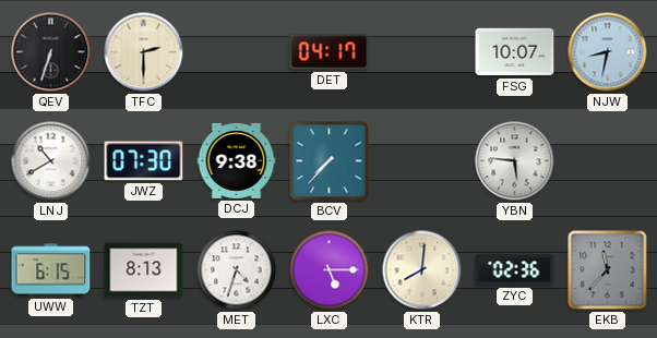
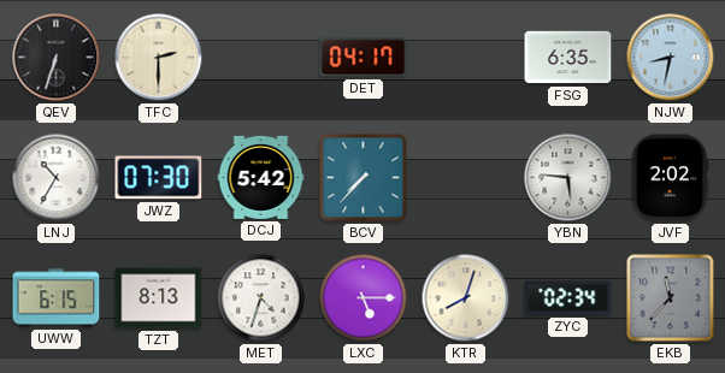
FSG: 10:07 -> 6:35 (568, 58)
LNJ: 10:40 -> 10:35 (57, 178)
DCJ: 9:38 -> 5:42 (261, 177)
JVF: none -> 2:02 (670, 178)
KTR: 8:01 -> 8:03 (466, 298)
ZYC: 02:36 -> 02:34 (568, 298)
